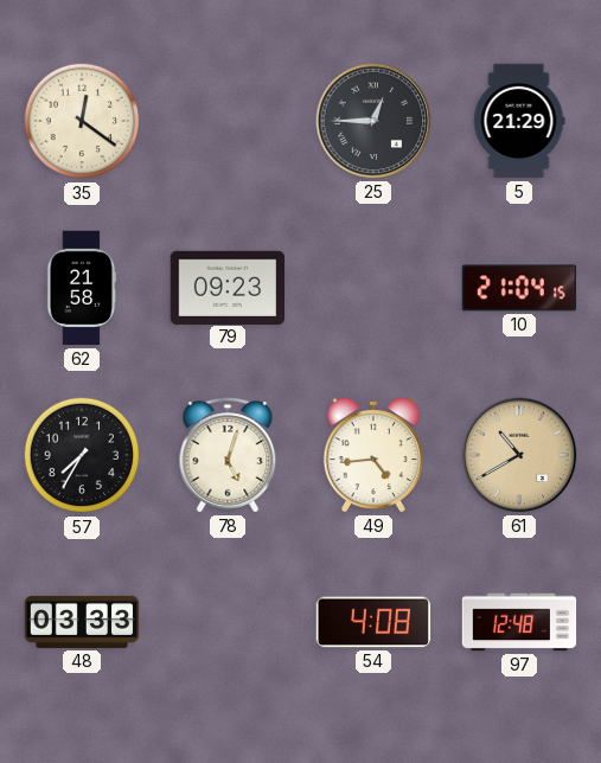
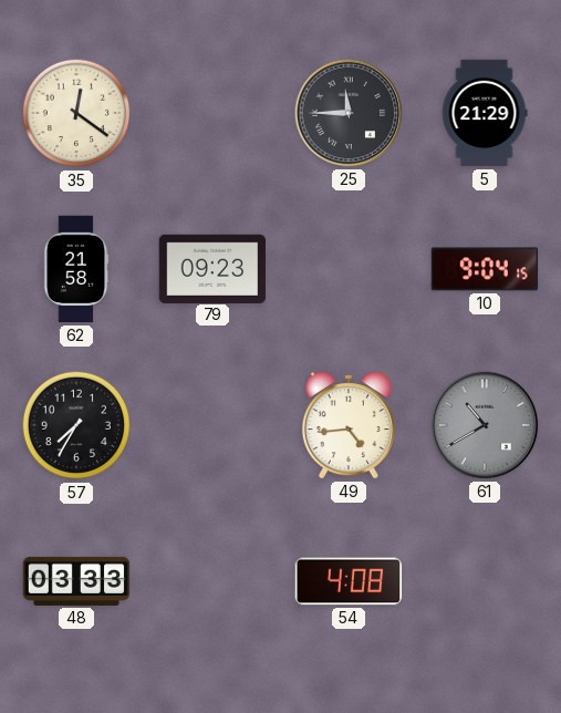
25: 12:45 -> 11:45 (349, 113)
10: 21:04 -> 9:04 (485, 269)
78: 5:03 -> none (228, 455)
61 dial: champagne -> grey (485, 425)
97: 12:48 -> none (519, 622)
